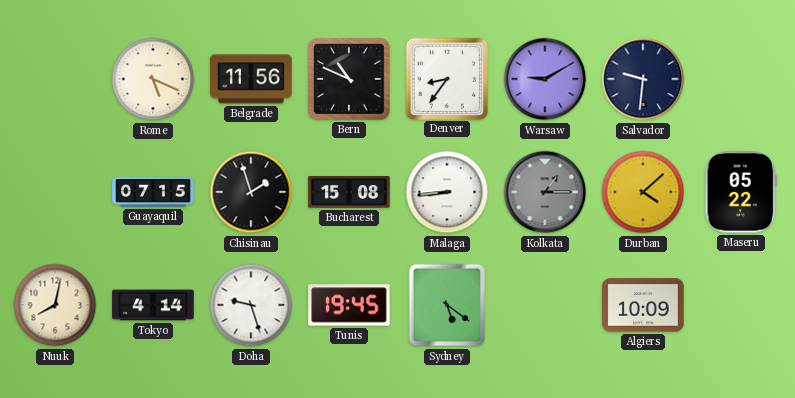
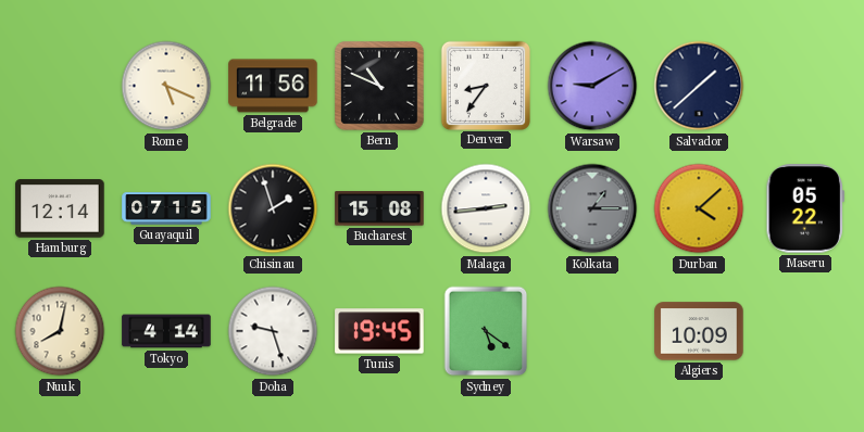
Salvador: 9:31 -> 1:38 (699, 86)
Hamburg: none -> 12:14 (60, 208)
Malaga: 8:44 -> 2:44 (486, 208)
